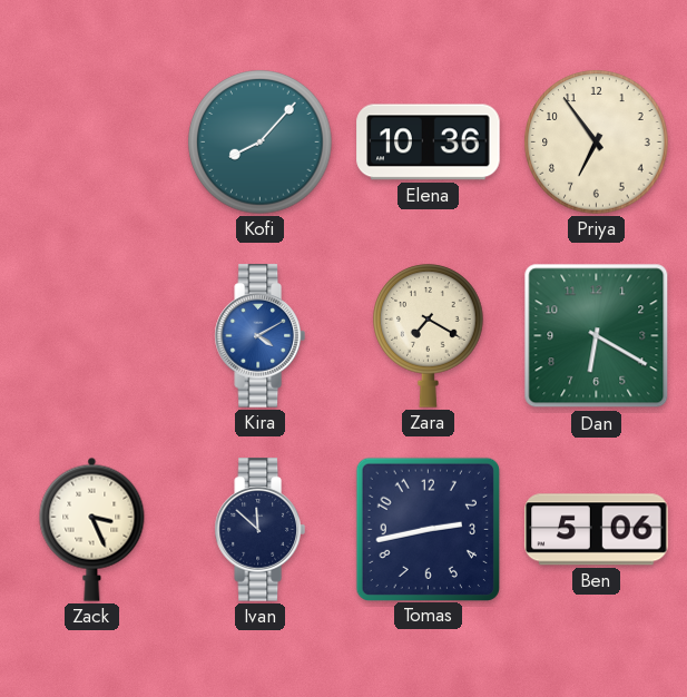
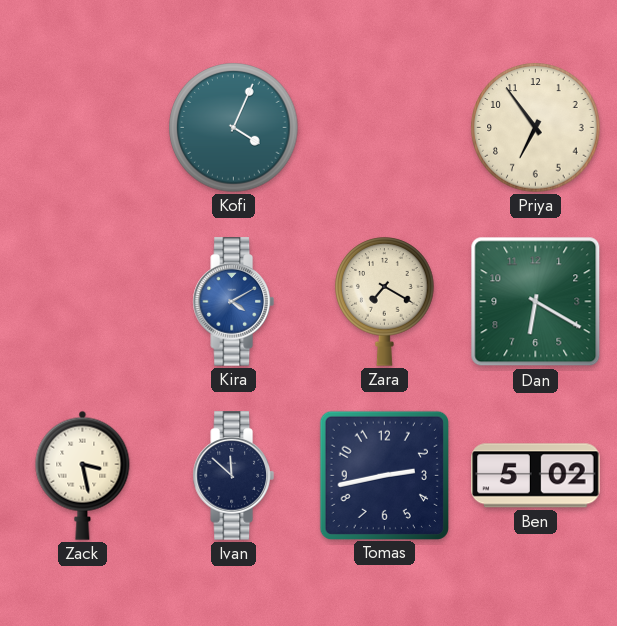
Kofi: 8:07 -> 4:04 (234, 128)
Elena: 10:36 -> none (429, 143)
Zack: 3:26 -> 3:28 (83, 475)
Ben: 5:06 -> 5:02 (536, 476)
